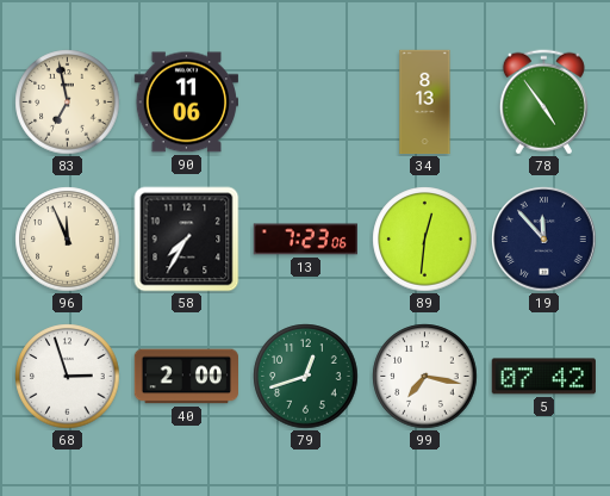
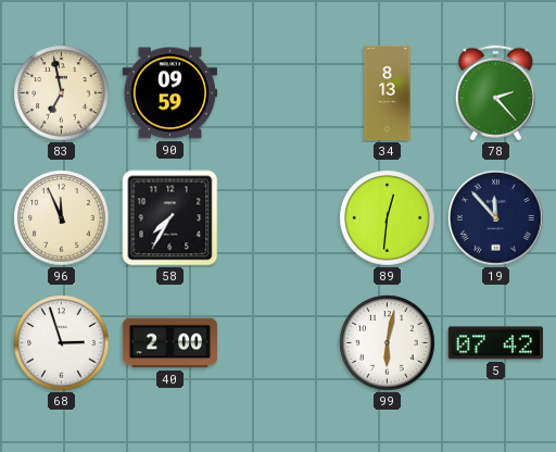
90: 11:06 -> 09:59 (169, 93)
78: 4:54 -> 2:23 (495, 93)
13: 7:23 -> none (305, 240)
79: 12:42 -> none (306, 377)
99: 7:17 -> 6:02 (388, 343)
